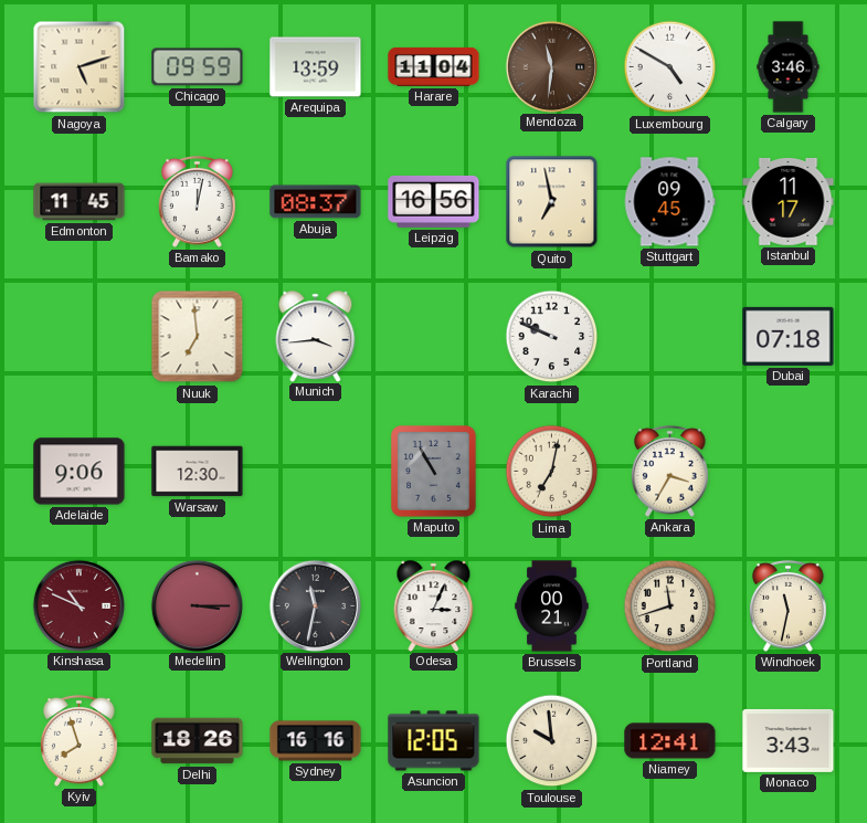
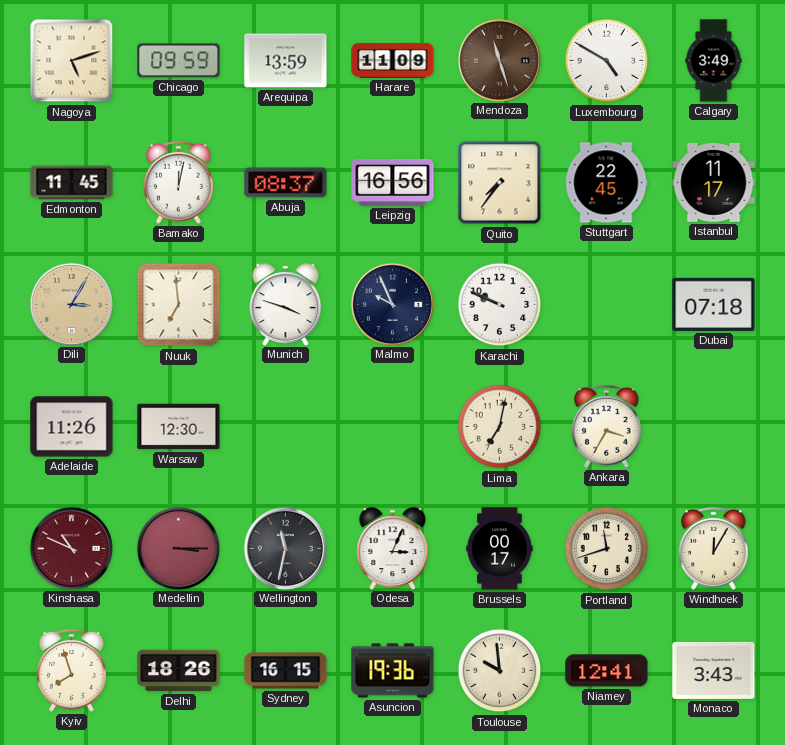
Harare: 11:04 -> 11:09 (393, 60)
Mendoza: 11:31 -> 11:27 (499, 60)
Calgary: 3:46 -> 3:49 (714, 61)
Quito: 6:58 -> 7:36 (500, 183)
Stuttgart: 09:45 -> 22:45 (606, 183)
Dili: none -> 3:05 (71, 304)
Munich: 3:44 -> 3:48 (286, 304)
Malmo: none -> 9:56 (392, 304)
Adelaide: 9:06 -> 11:26 (72, 427)
Maputo: 10:55 -> none (434, 472)
Brussels: 00:21 -> 00:17 (500, 549)
Windhoek: 11:32 -> 12:05 (714, 548)
Sydney: 16:16 -> 16:15 (286, 671)
Asuncion: 12:05 -> 19:36 (393, 671)
